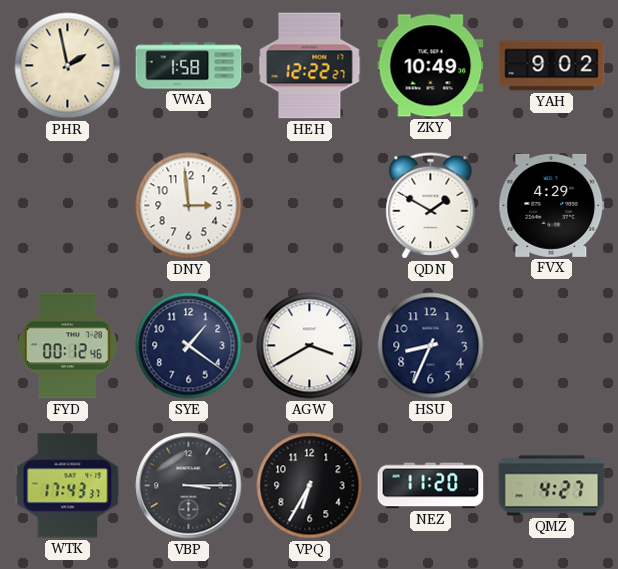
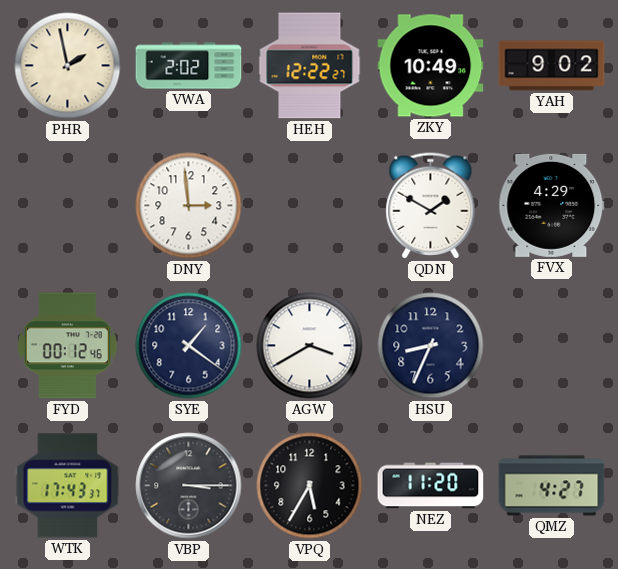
VWA: 1:58 -> 2:02 (189, 66)
VPQ: 6:35 -> 5:35 (310, 486)
